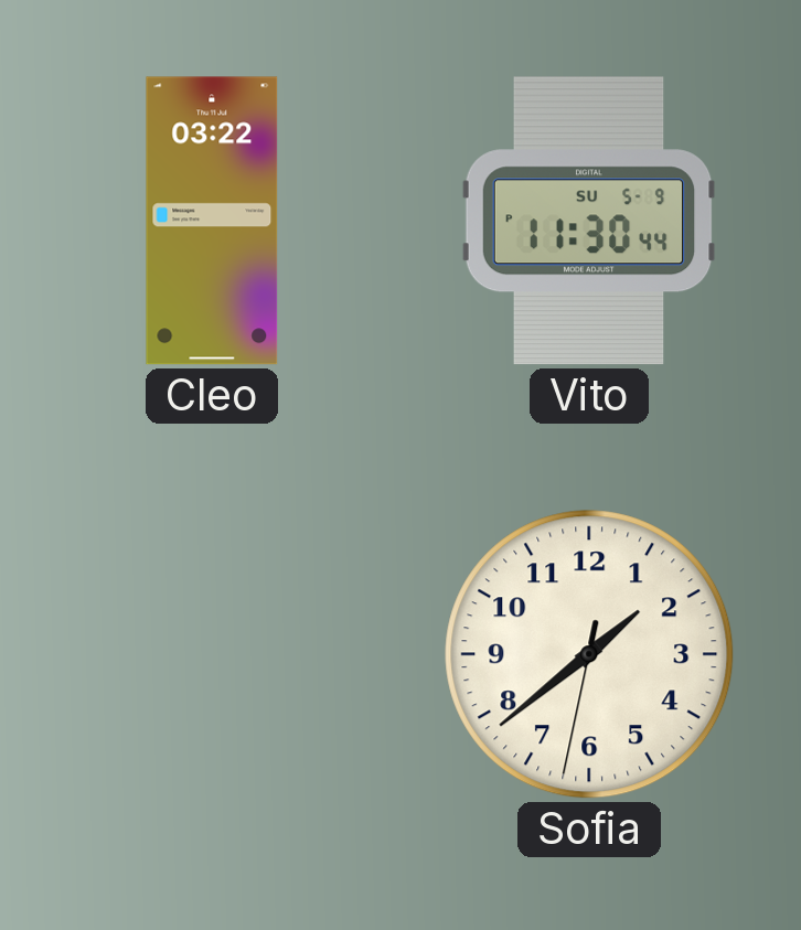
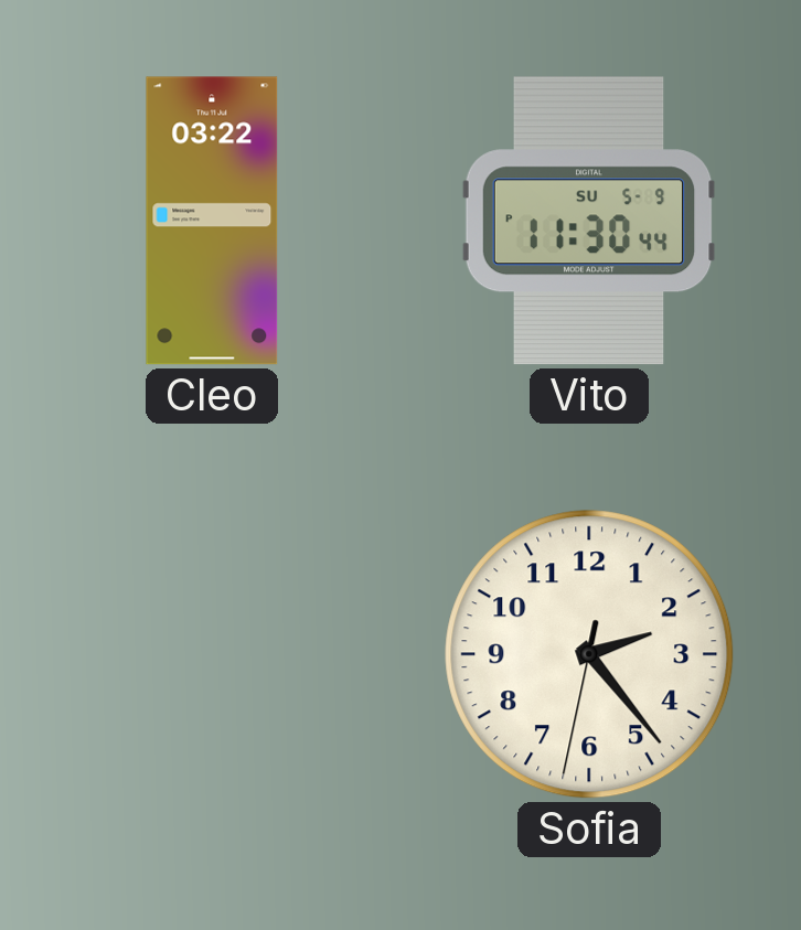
Sofia: 1:38 -> 2:23 (589, 654)
